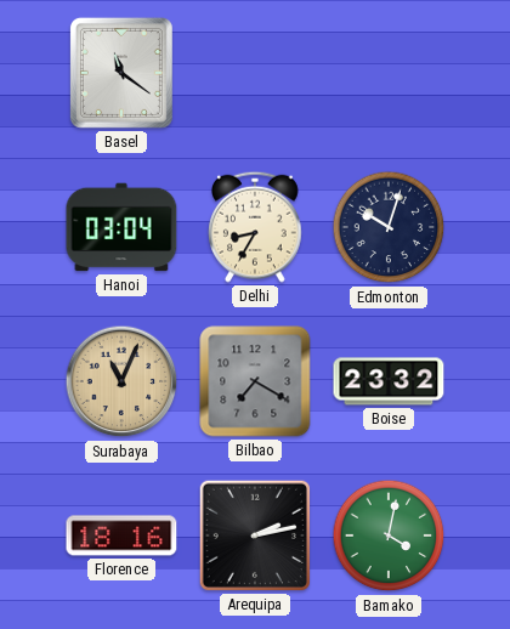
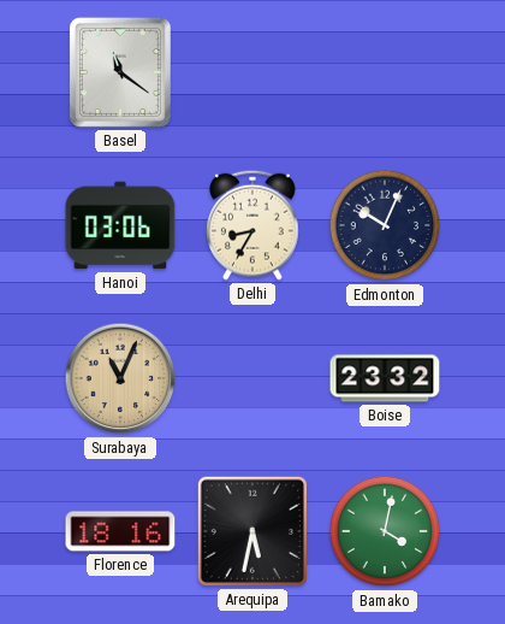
Hanoi: 03:04 -> 03:06 (120, 225)
Edmonton: 10:03 -> 10:04 (385, 225)
Bilbao: 7:20 -> none (255, 381)
Arequipa: 2:13 -> 5:32 (252, 531)
